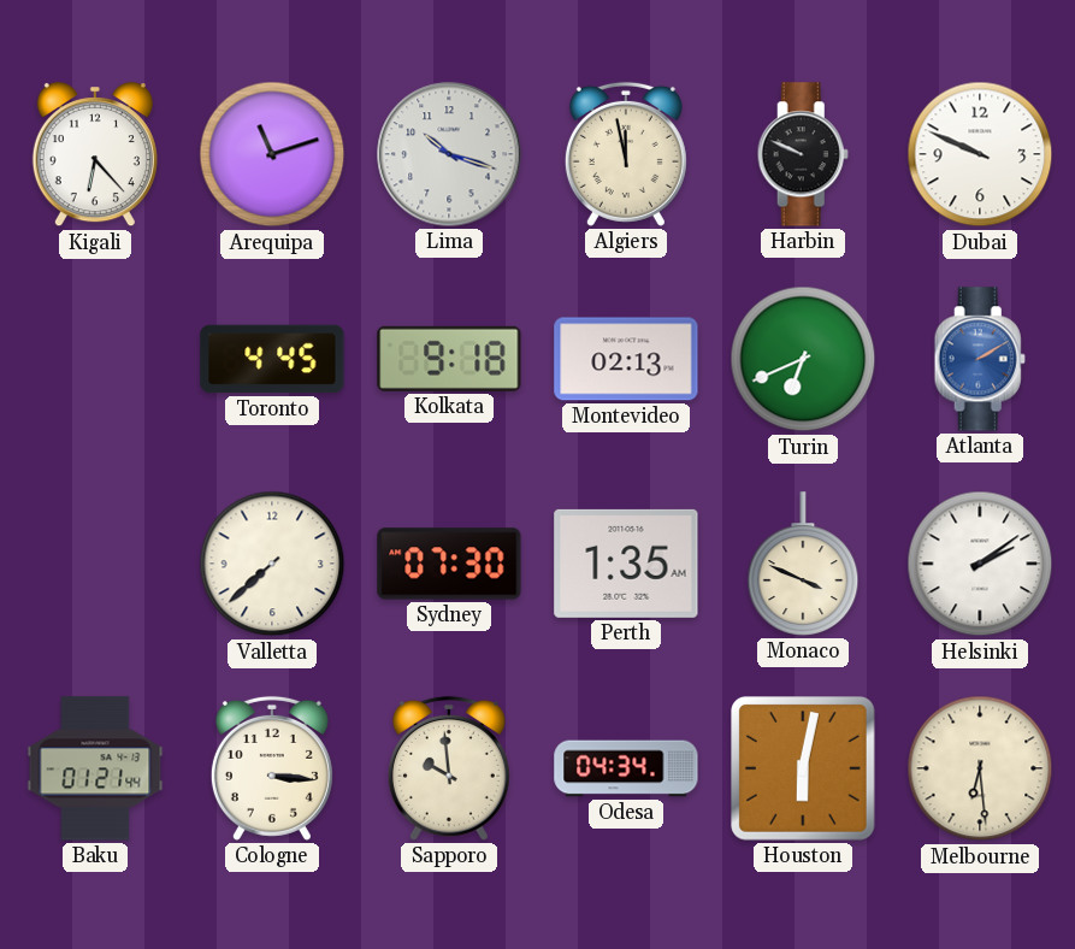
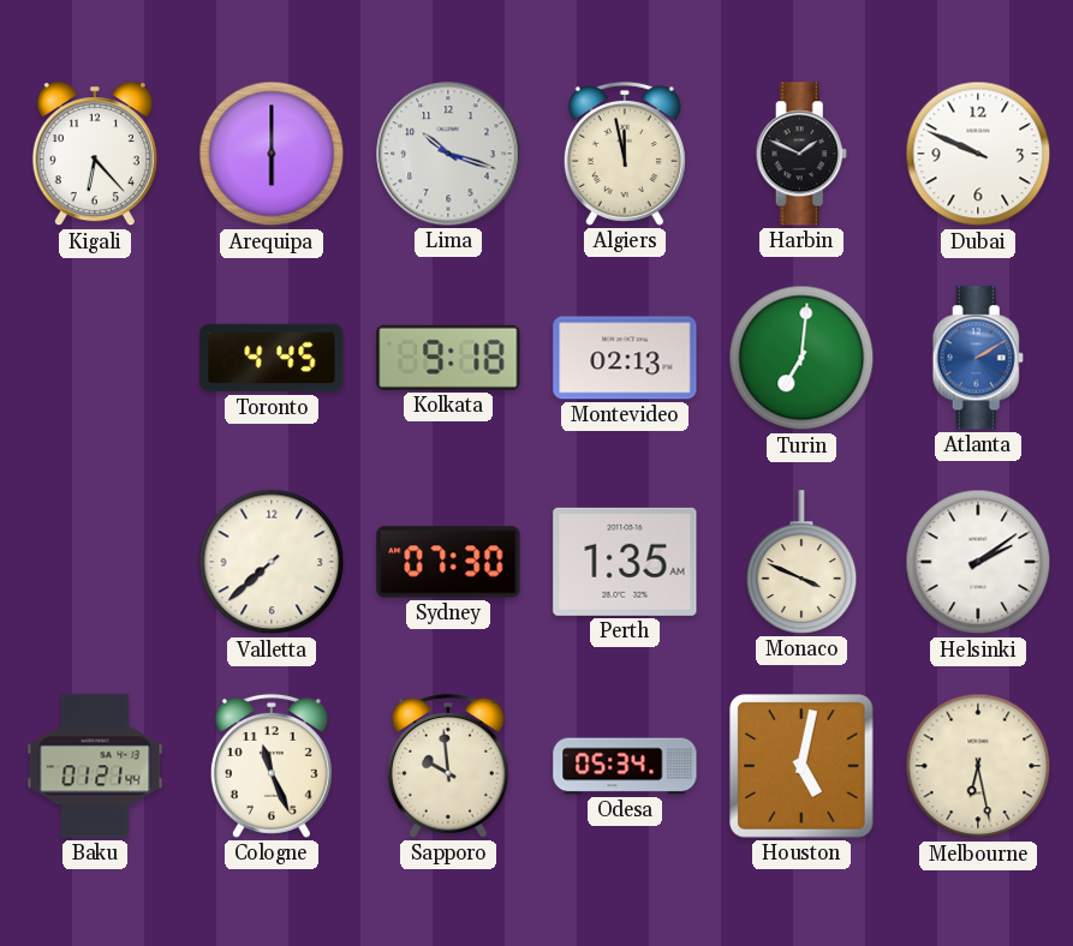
Arequipa: 11:12 -> 6:00 (272, 154)
Harbin: 9:49 -> 1:49 (801, 154)
Turin: 6:41 -> 7:01 (801, 358)
Cologne: 3:16 -> 11:26 (272, 766)
Odesa: 04:34 -> 05:34 (625, 766)
Houston: 6:02 -> 5:02 (803, 767)
Melbourne: 6:29 -> 6:28 (978, 766)
